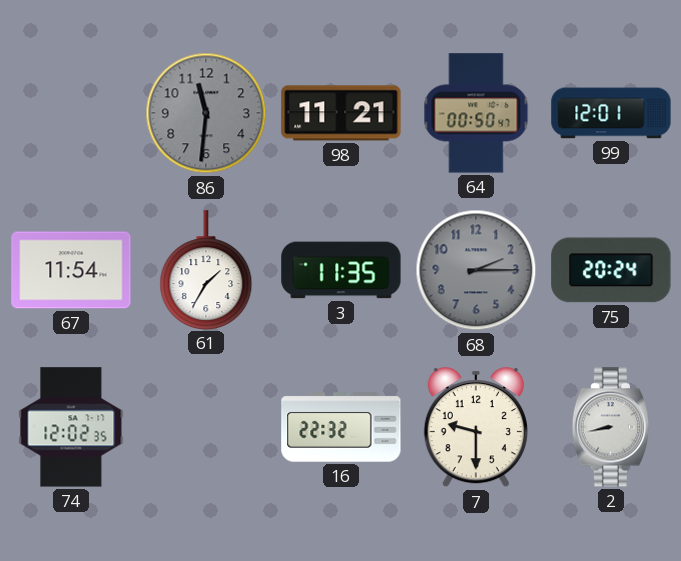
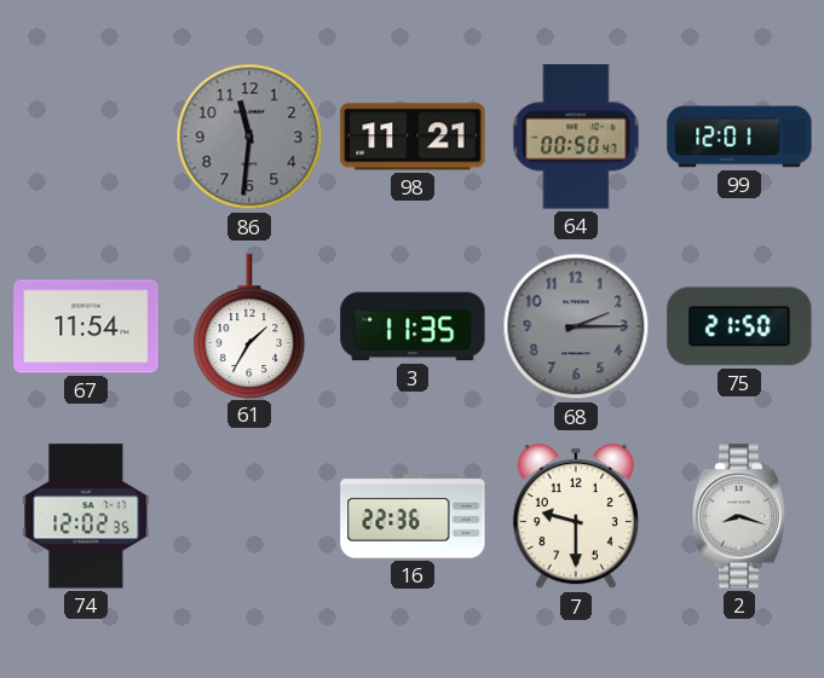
75: 20:24 -> 21:50 (739, 326)
16: 22:32 -> 22:36 (413, 516)
2: 8:43 -> 8:18 (739, 516)
